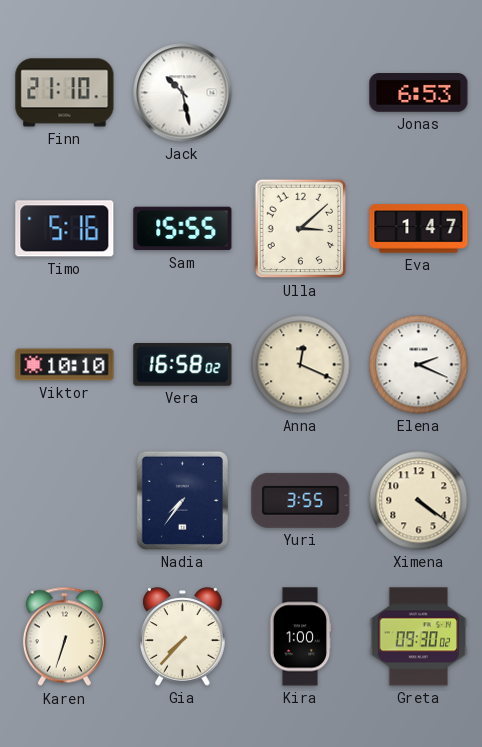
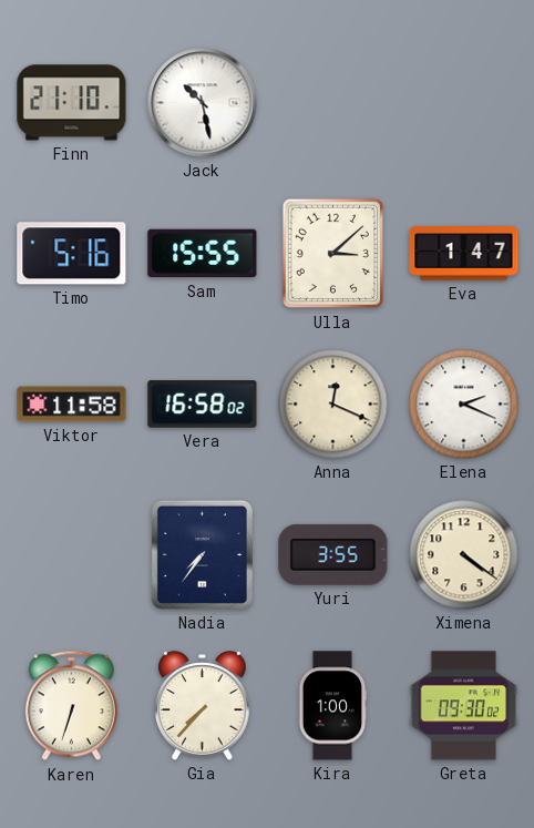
Jonas: 6:53 -> none (419, 93)
Viktor: 10:10 -> 11:58 (72, 405)
